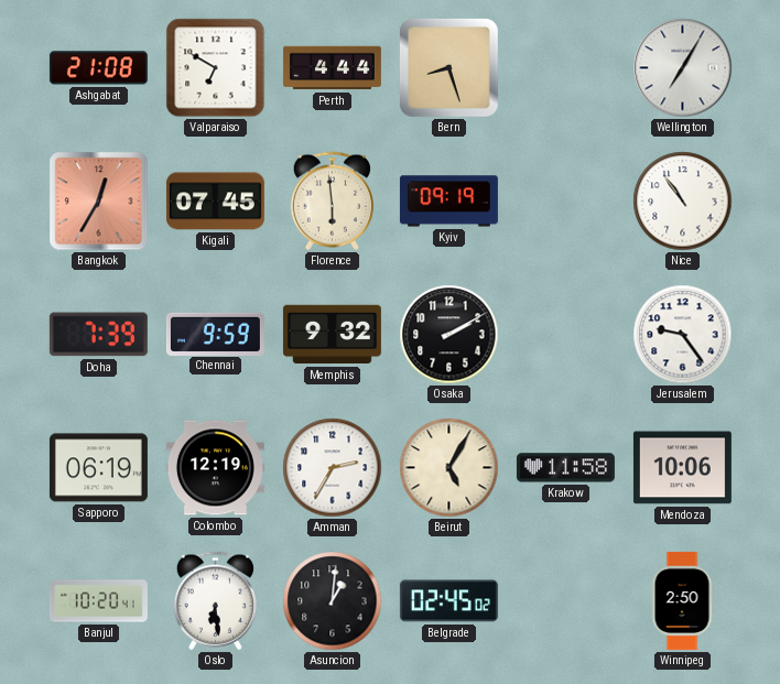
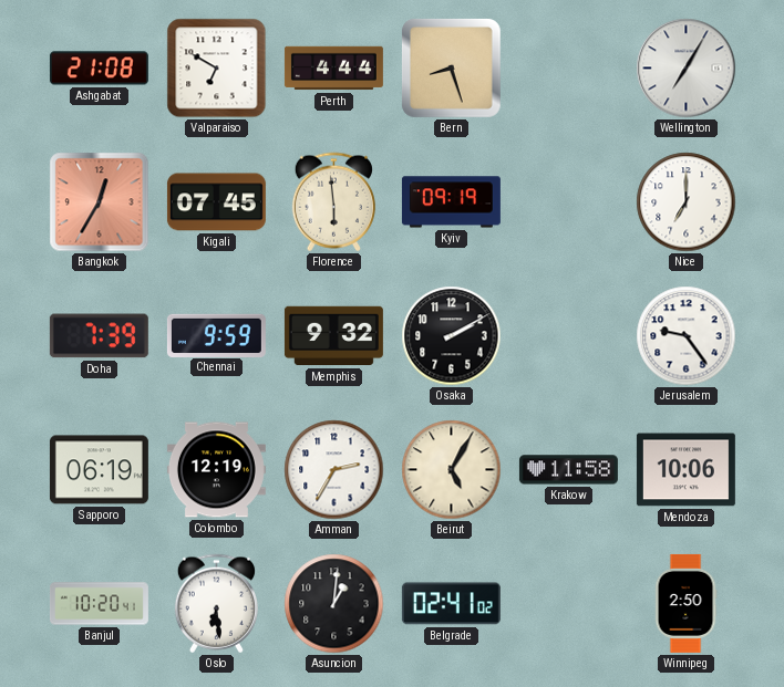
Nice: 10:54 -> 7:00 (687, 202)
Belgrade: 02:45 -> 02:41 (451, 604)
